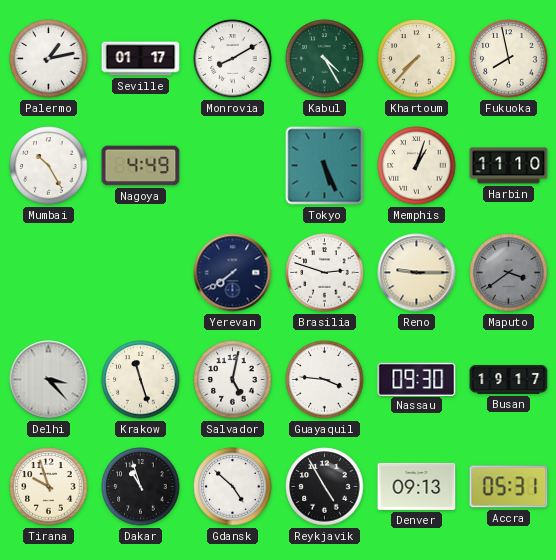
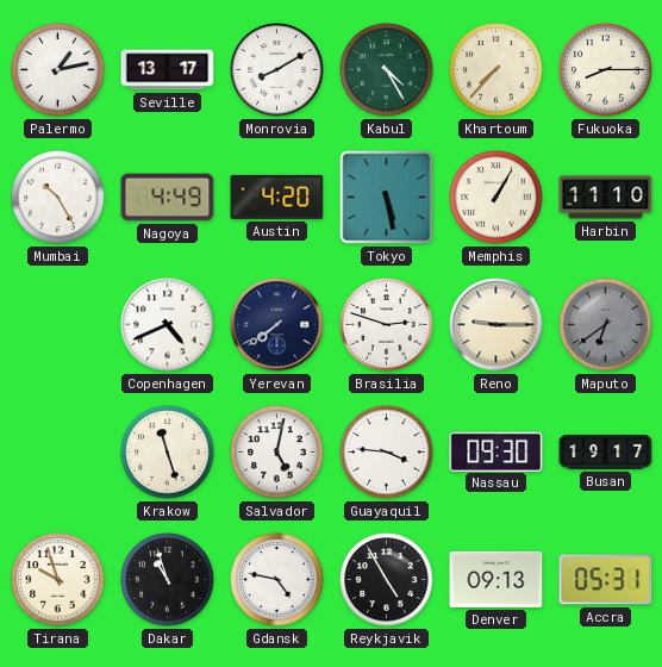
Seville: 01:17 -> 13:17 (168, 70)
Fukuoka: 7:58 -> 8:15 (606, 70)
Austin: none -> 4:20 (277, 197)
Tokyo: 5:26 -> 5:28 (387, 198)
Memphis: 1:03 -> 1:05 (496, 198)
Copenhagen: none -> 4:41 (168, 325)
Maputo: 3:39 -> 6:39 (606, 325)
Delhi: 3:23 -> none (49, 380)
Gdansk: 4:52 -> 4:47 (277, 580)
